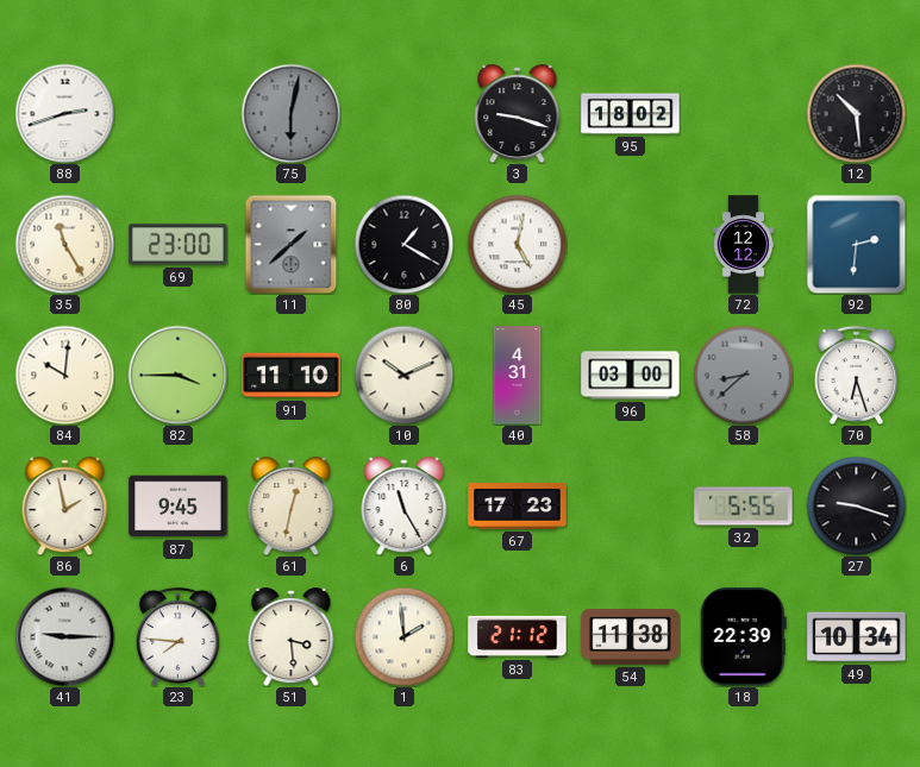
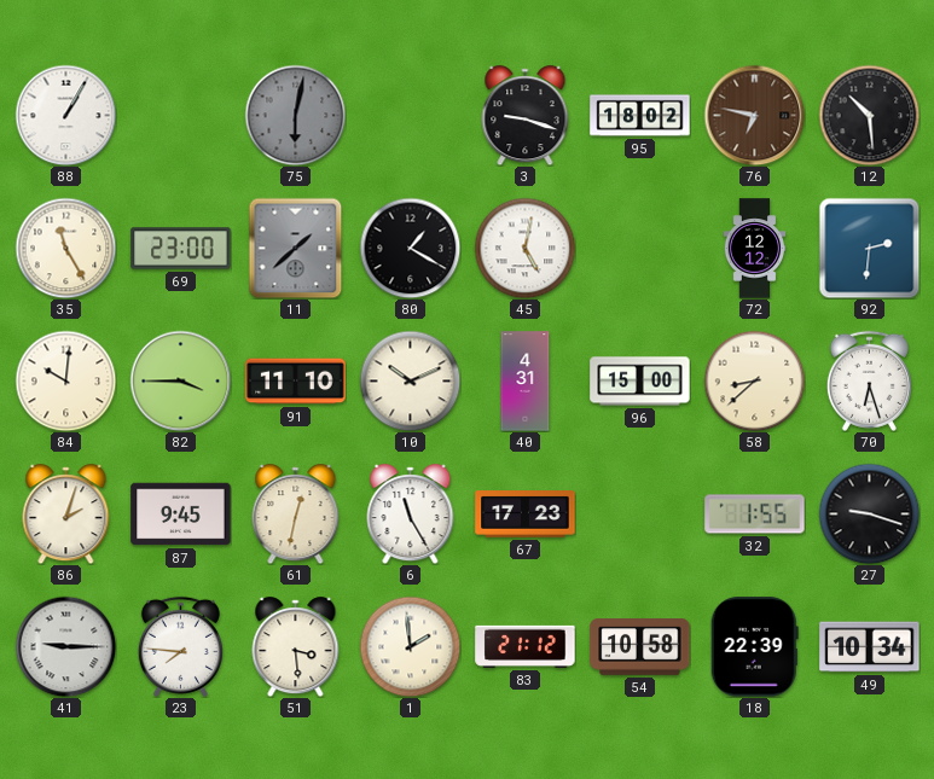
88: 2:42 -> 1:05 (65, 115)
76: none -> 6:47 (754, 115)
96: 03:00 -> 15:00 (640, 382)
58 dial: grey -> cream (754, 380)
86: 1:58 -> 2:03 (66, 515)
32: 5:55 -> 1:55 (755, 515)
54: 11:38 -> 10:58 (640, 647)
